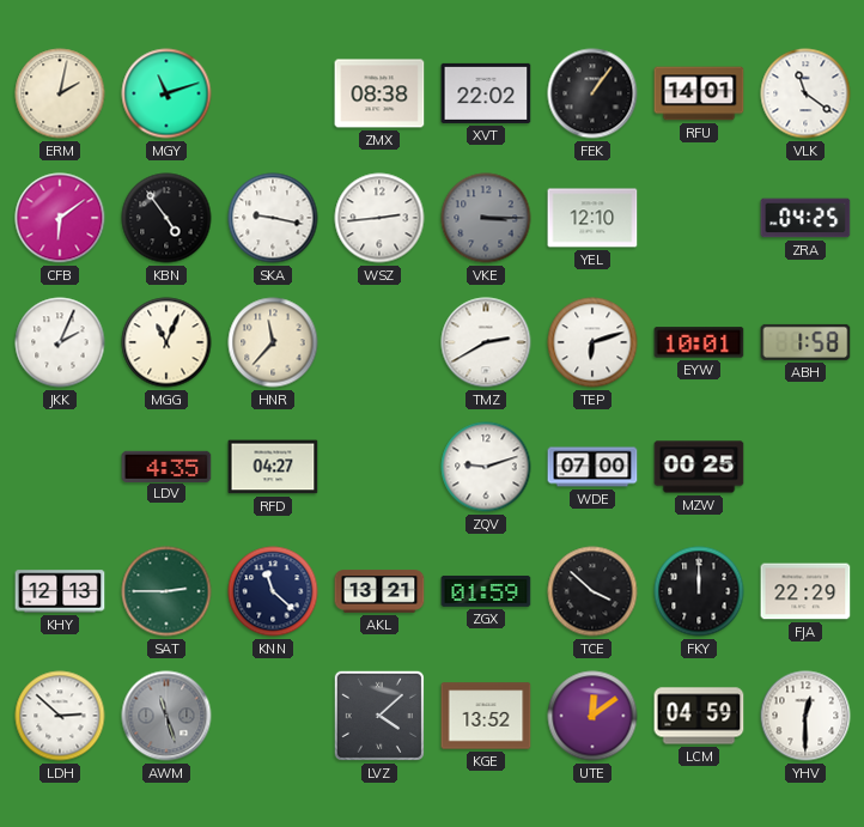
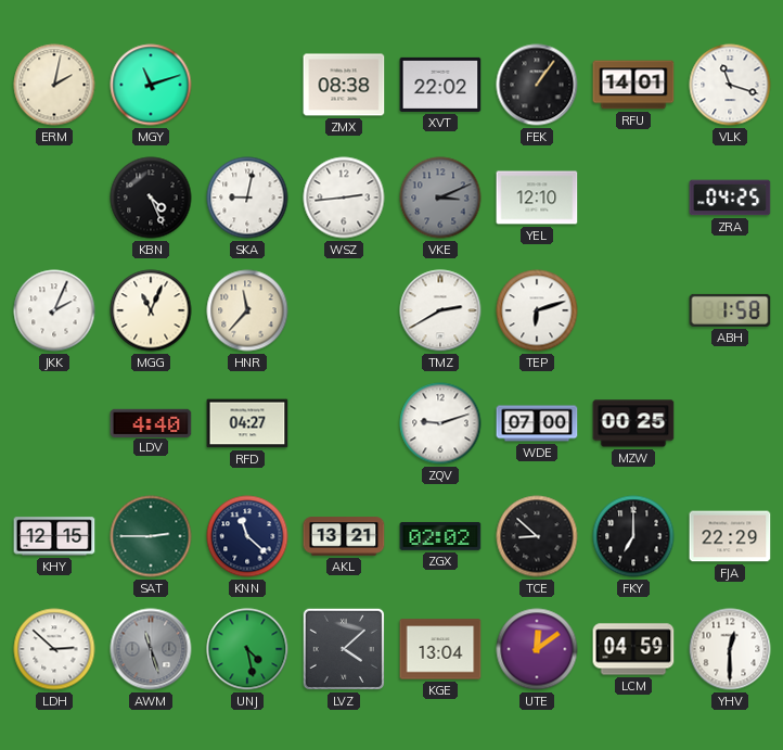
VLK: 11:21 -> 11:18 (730, 85)
CFB: 6:09 -> none (60, 218)
KBN: 4:54 -> 4:26 (151, 198)
SKA: 9:17 -> 9:02 (247, 198)
VKE: 3:15 -> 3:11 (440, 198)
EYW: 10:01 -> none (699, 342)
LDV: 4:35 -> 4:40 (151, 422)
KHY: 12:13 -> 12:15 (54, 536)
ZGX: 01:59 -> 02:02 (440, 536)
TCE: 3:52 -> 8:52 (537, 536)
FKY: 12:00 -> 7:00 (633, 536)
UNJ: none -> 4:28 (247, 649)
KGE: 13:52 -> 13:04 (440, 649)
